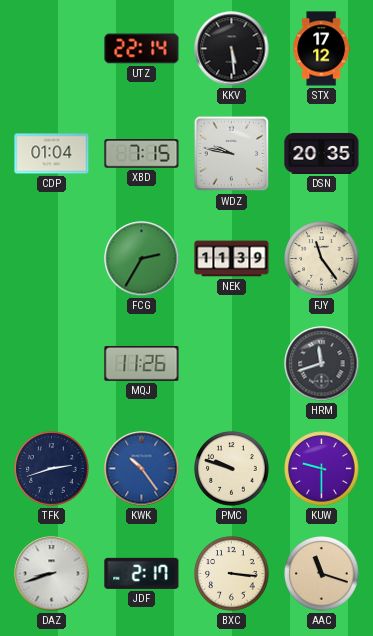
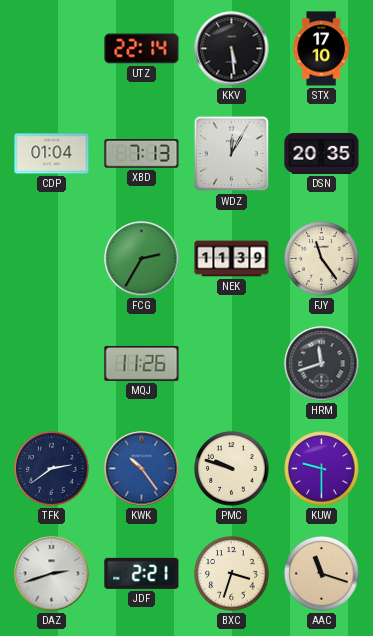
STX: 17:12 -> 17:10 (322, 49)
XBD: 7:15 -> 7:13 (142, 154)
WDZ: 9:47 -> 12:05 (232, 154)
TFK: 2:42 -> 2:39 (52, 469)
DAZ: 8:42 -> 2:42 (52, 574)
JDF: 2:17 -> 2:21 (142, 573)
BXC: 3:16 -> 3:33 (232, 574)
